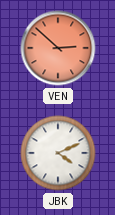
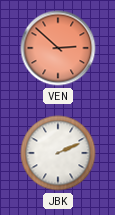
JBK: 4:11 -> 2:11 (58, 153)
